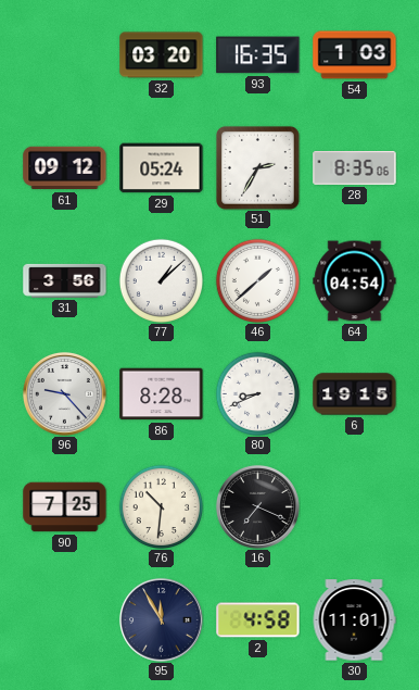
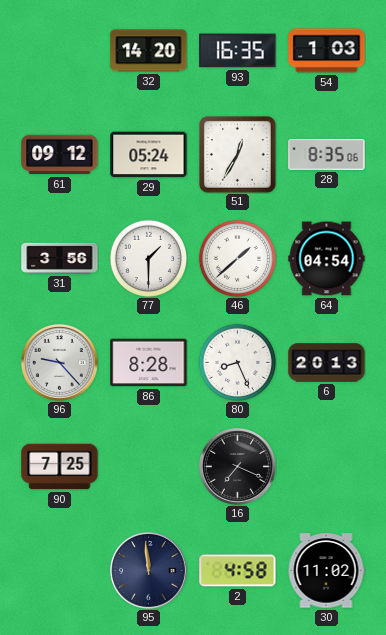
32: 03:20 -> 14:20 (149, 51)
51: 2:35 -> 12:35 (237, 154)
77: 1:08 -> 1:30 (148, 258)
80: 8:41 -> 8:26 (237, 362)
6: 19:15 -> 20:13 (327, 363)
76: 10:31 -> none (161, 506)
95: 11:55 -> 11:59 (148, 570)
30: 11:01 -> 11:02 (326, 571)
